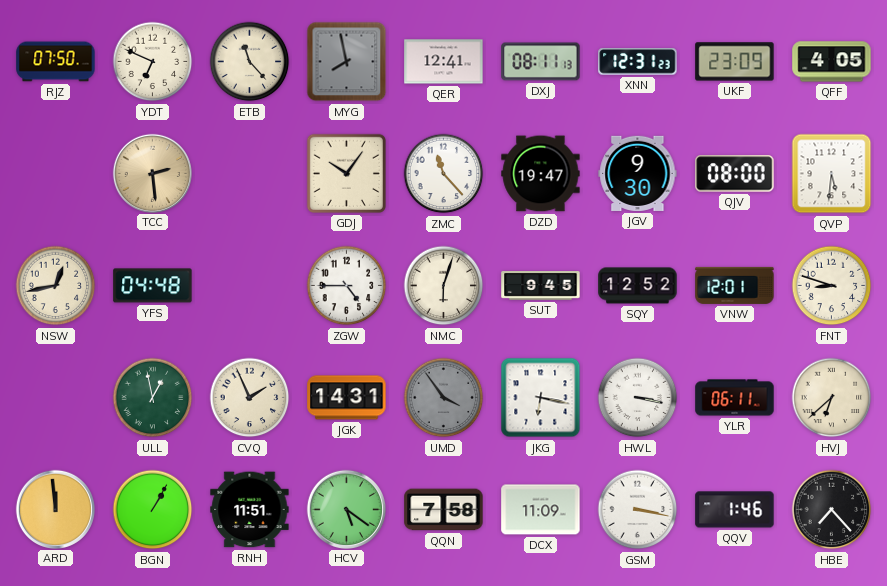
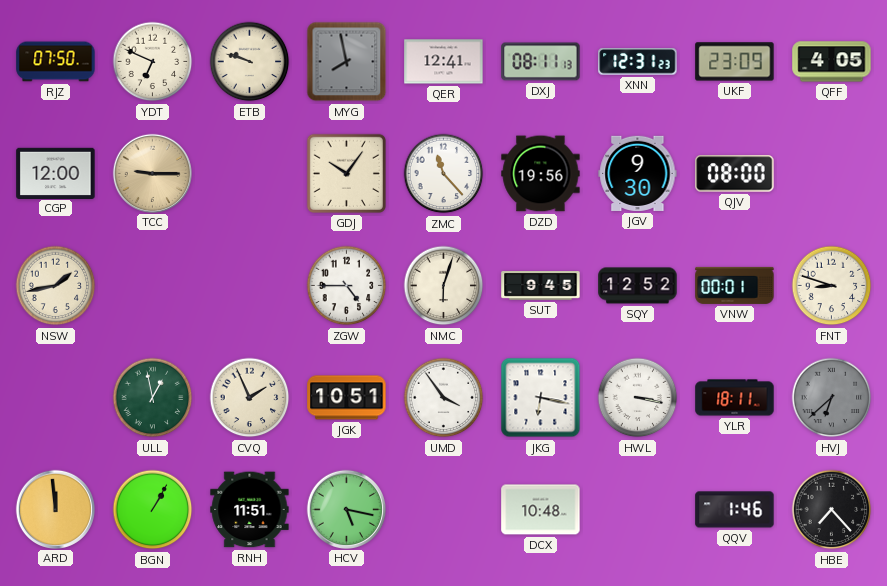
ETB: 11:23 -> 9:48 (250, 62)
CGP: none -> 12:00 (56, 173)
TCC: 2:29 -> 9:15 (152, 173)
DZD: 19:47 -> 19:56 (541, 174)
QVP: 5:31 -> none (832, 174)
NSW: 12:43 -> 1:43 (56, 286)
YFS: 04:48 -> none (153, 286)
VNW: 12:01 -> 00:01 (735, 285)
JGK: 14:31 -> 10:51 (347, 398)
UMD dial: grey -> white (444, 398)
YLR: 06:11 -> 18:11 (735, 398)
HVJ dial: cream -> grey (832, 398)
HCV: 5:21 -> 5:17 (346, 509)
QQN: 7:58 -> none (444, 510)
DCX: 11:09 -> 10:48 (541, 510)
GSM: 3:17 -> none (638, 510)
